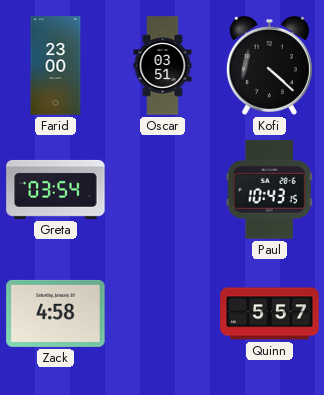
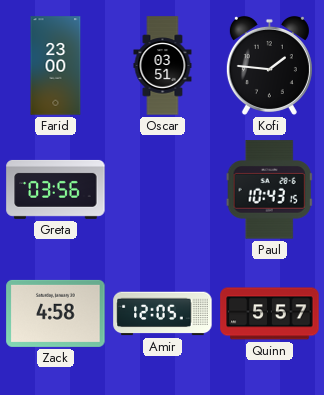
Kofi: 4:22 -> 1:46 (269, 65)
Greta: 03:54 -> 03:56 (56, 189)
Amir: none -> 12:05 (163, 314)
